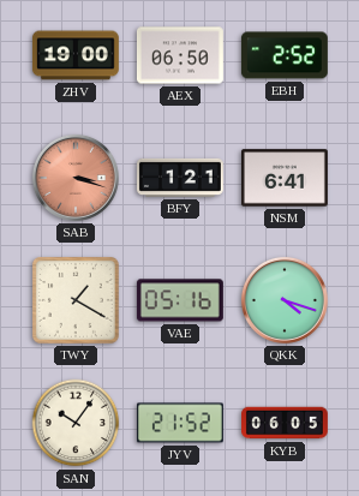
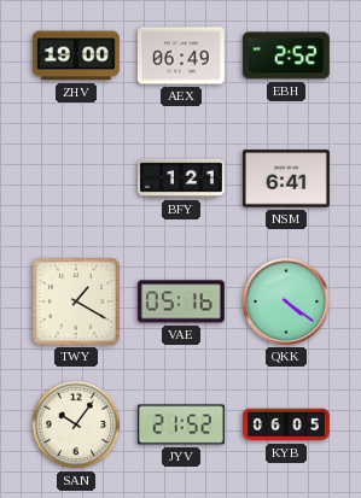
AEX: 06:50 -> 06:49 (181, 55)
SAB: 3:18 -> none (76, 178)
QKK: 4:18 -> 4:21 (286, 301)
